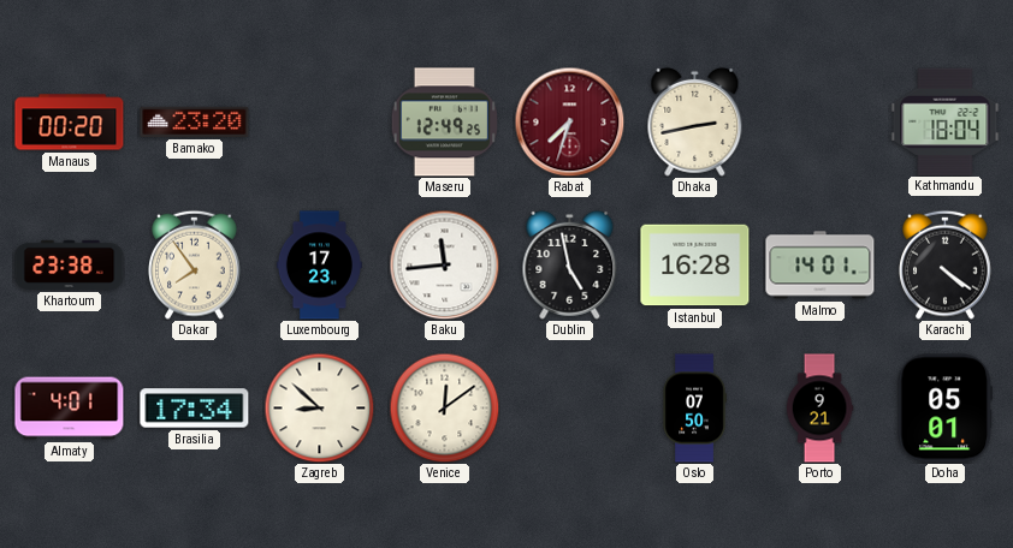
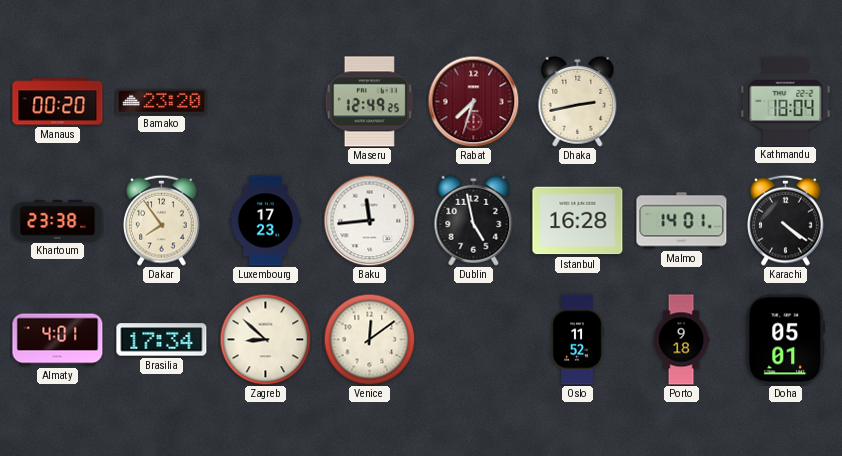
Oslo: 07:50 -> 11:52 (577, 340)
Porto: 9:21 -> 9:18 (681, 340)
